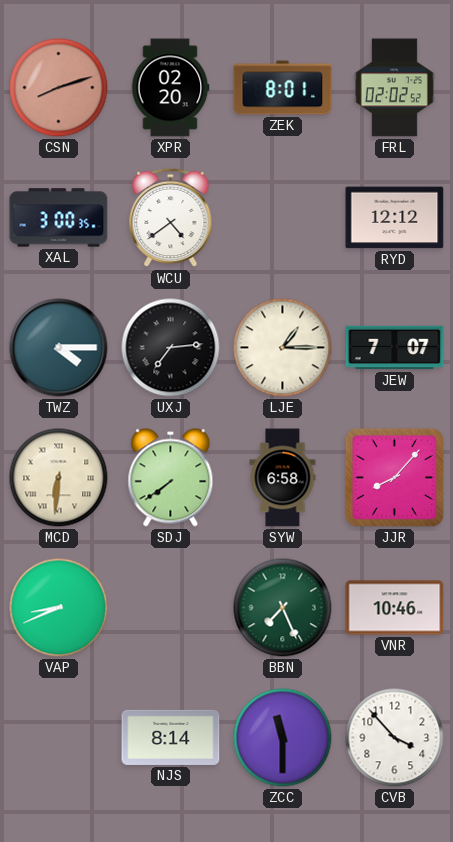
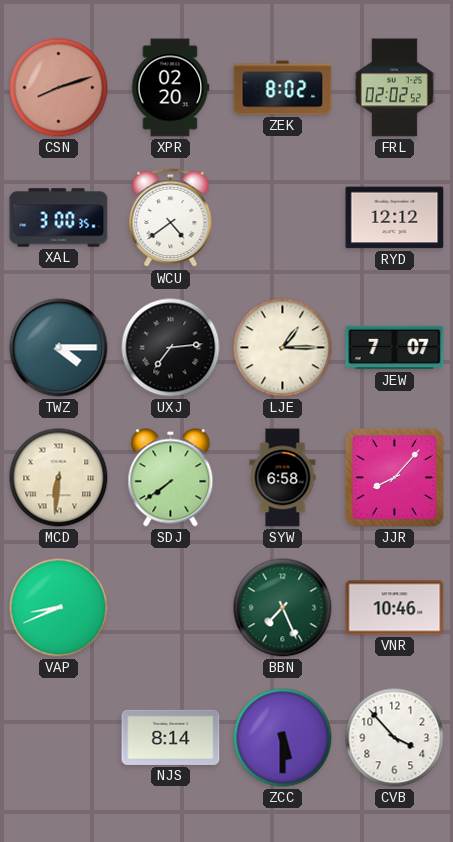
ZEK: 8:01 -> 8:02 (283, 88)
ZCC: 11:30 -> 5:30 (283, 738)
